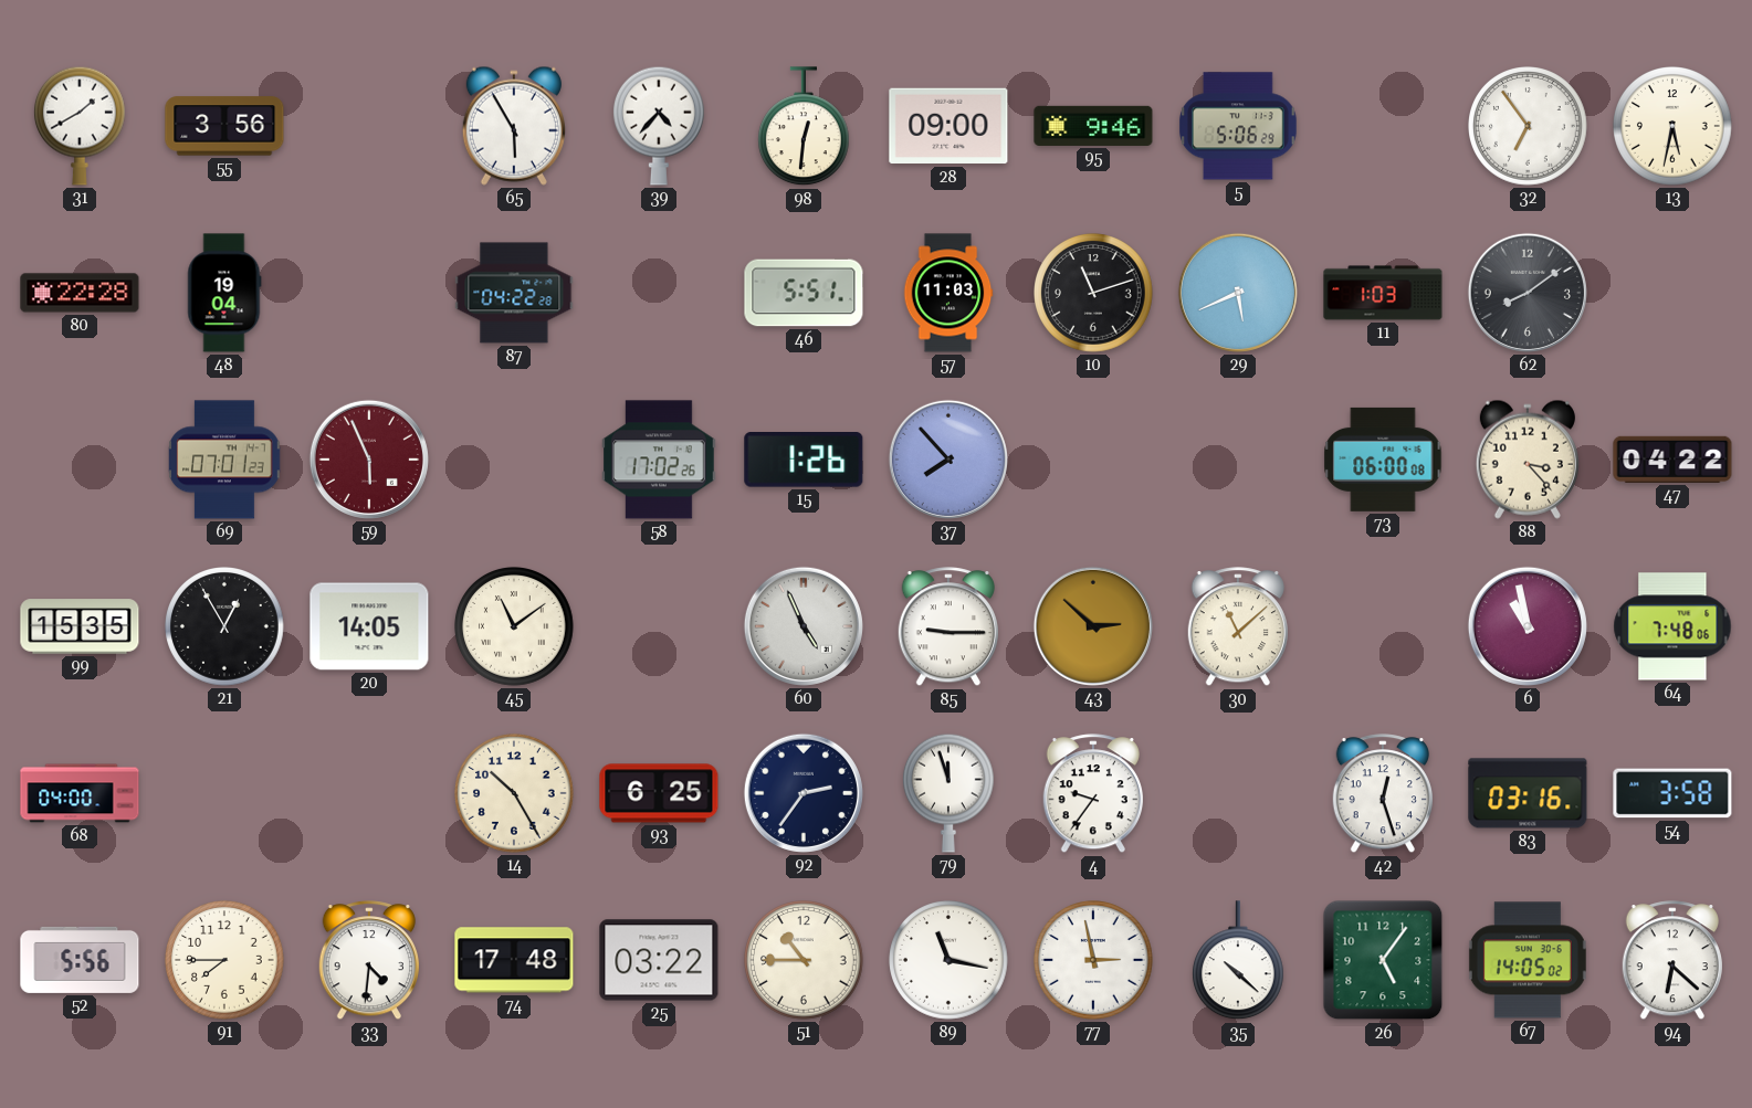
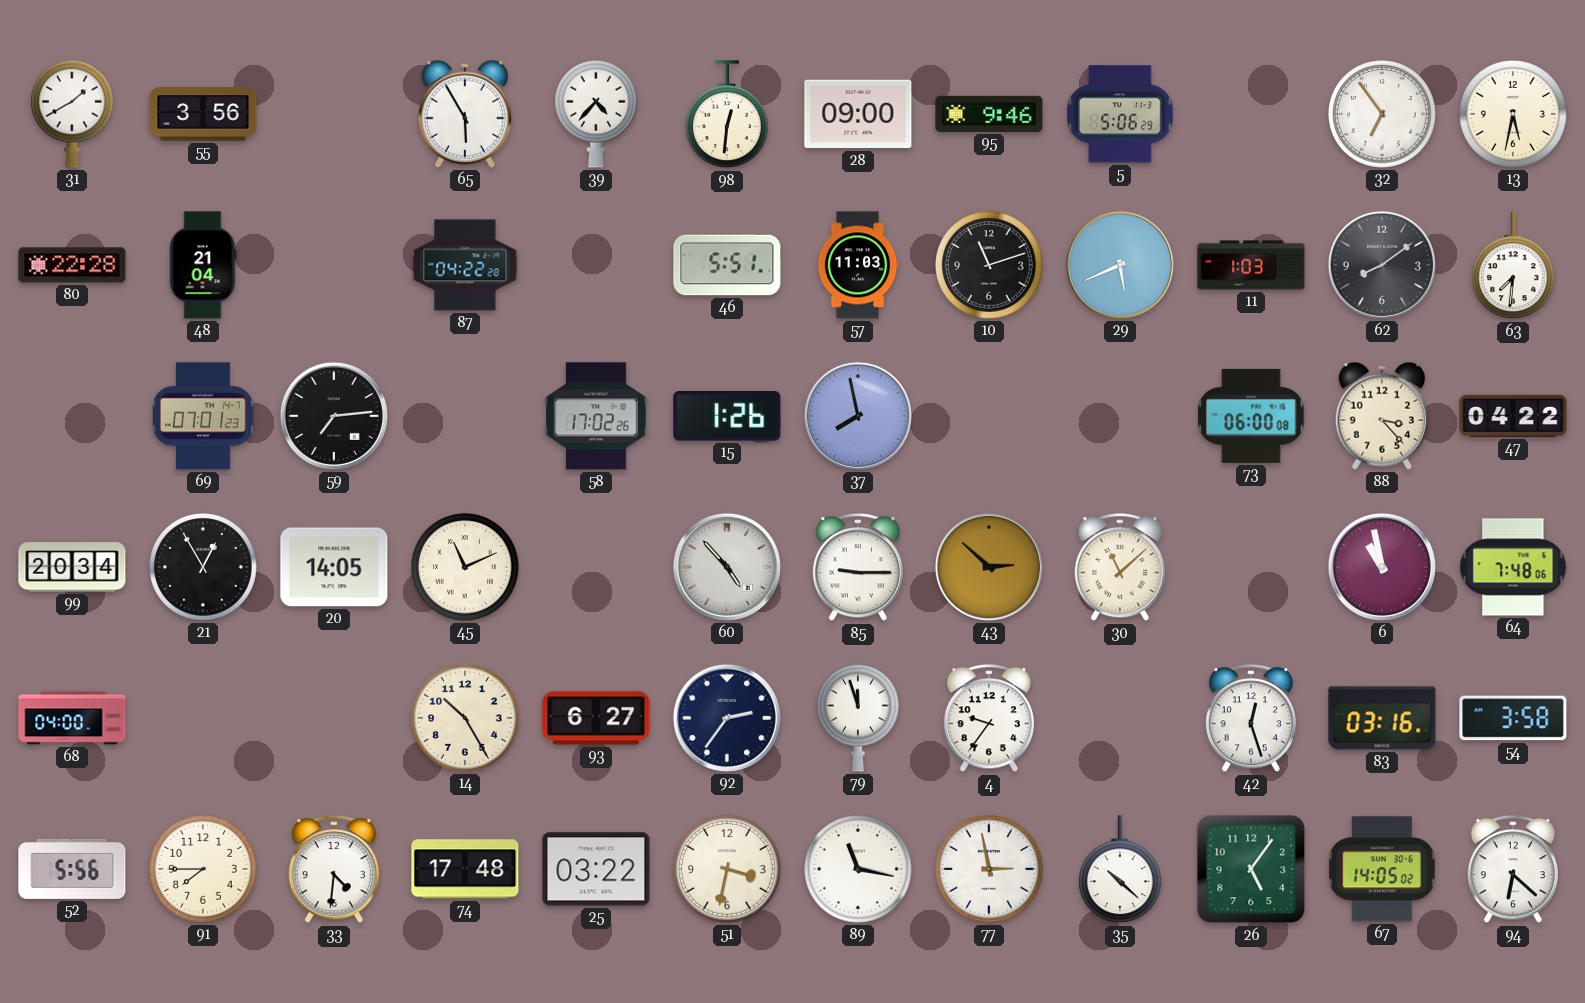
48: 19:04 -> 21:04 (203, 265)
63: none -> 7:31 (1514, 266)
59: 5:56 -> 7:14 (334, 416)
59 dial: burgundy -> black (334, 416)
37: 7:53 -> 7:58 (858, 416)
99: 15:35 -> 20:34 (72, 567)
45: 11:09 -> 11:11 (466, 568)
60: 4:56 -> 4:53 (727, 567)
93: 6:25 -> 6:27 (596, 718)
51: 10:45 -> 3:32 (728, 870)
